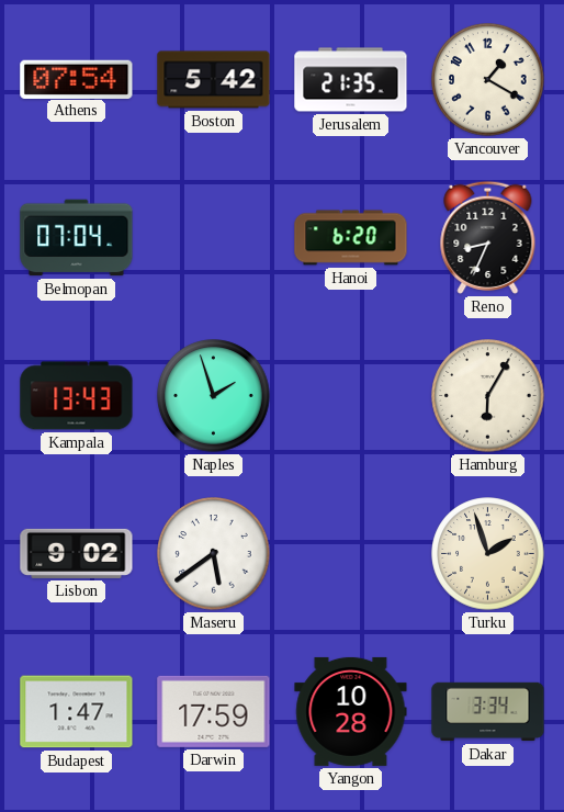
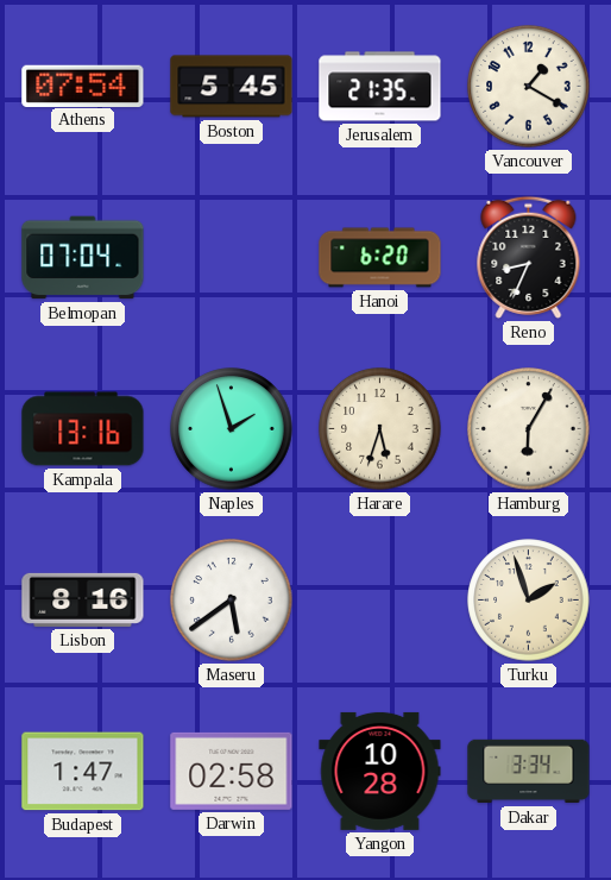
Boston: 5:42 -> 5:45 (232, 87)
Kampala: 13:43 -> 13:16 (83, 429)
Harare: none -> 5:33 (380, 429)
Lisbon: 9:02 -> 8:16 (83, 599)
Darwin: 17:59 -> 02:58 (232, 771)
